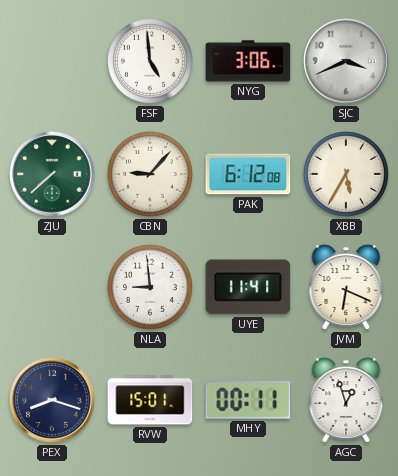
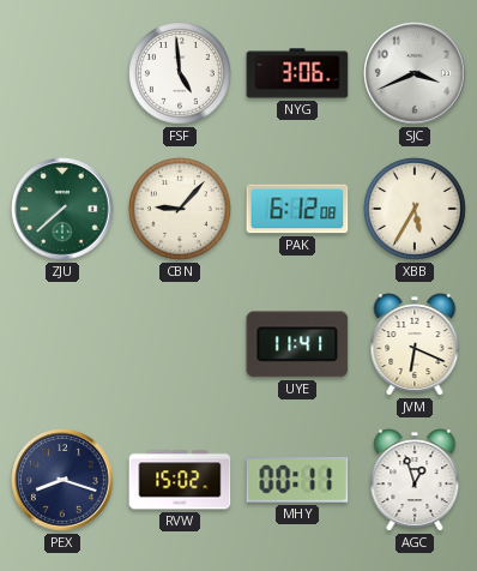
NLA: 8:59 -> none (151, 288)
RVW: 15:01 -> 15:02 (180, 480)
